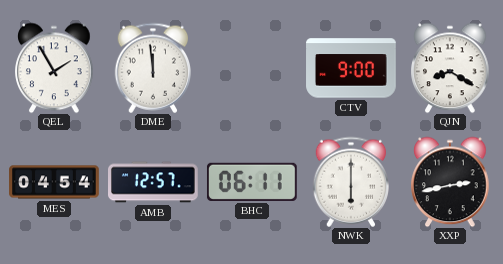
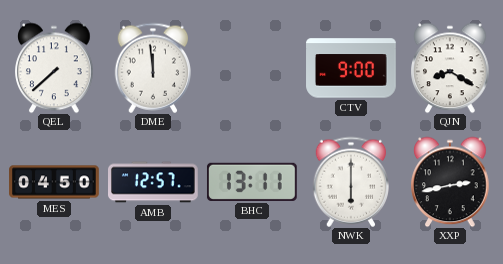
QEL: 1:55 -> 7:38 (54, 68)
MES: 04:54 -> 04:50 (54, 182)
BHC: 06:11 -> 13:11 (252, 182)
